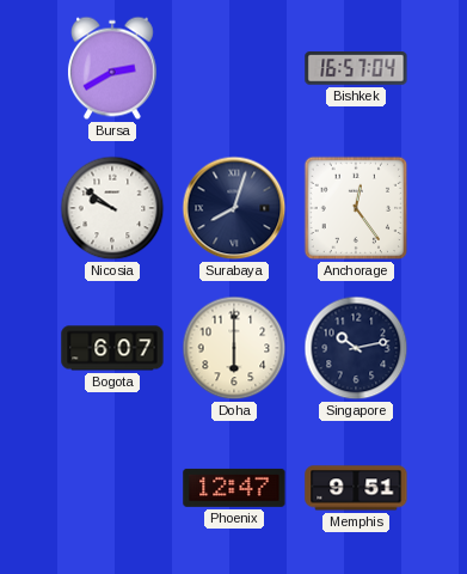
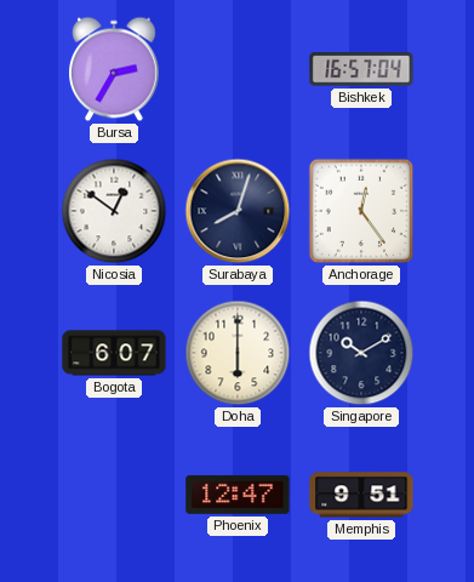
Bursa: 2:40 -> 2:35 (114, 69)
Nicosia: 9:51 -> 12:51 (114, 211)
Singapore: 10:13 -> 10:10 (361, 353)
